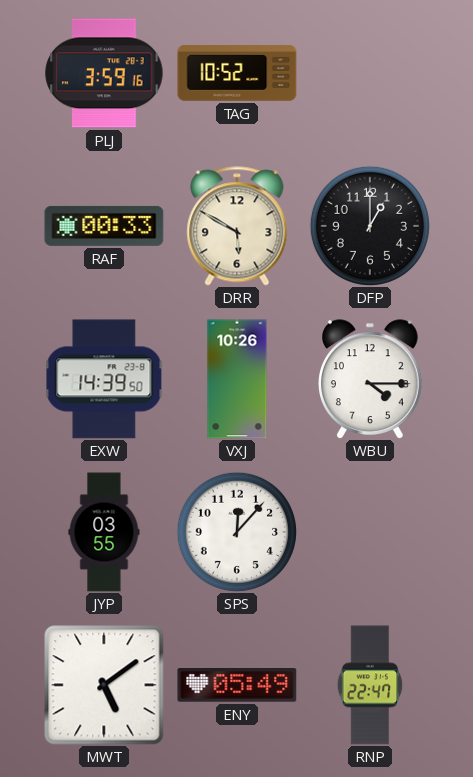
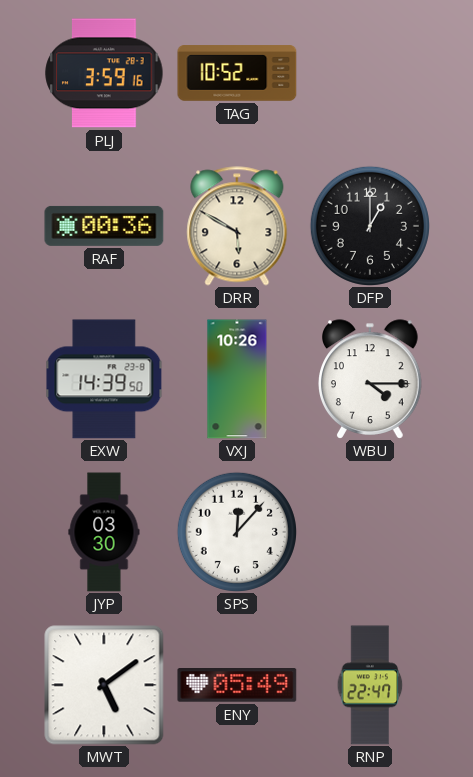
RAF: 00:33 -> 00:36 (104, 226)
JYP: 03:55 -> 03:30 (104, 532)
